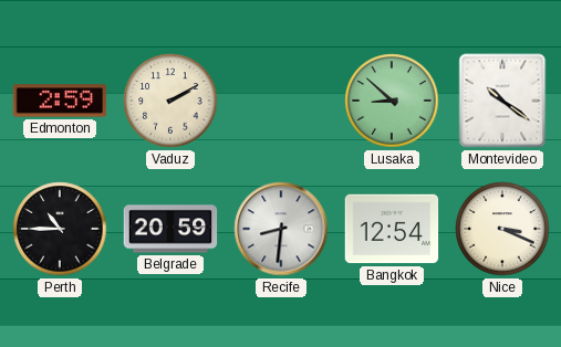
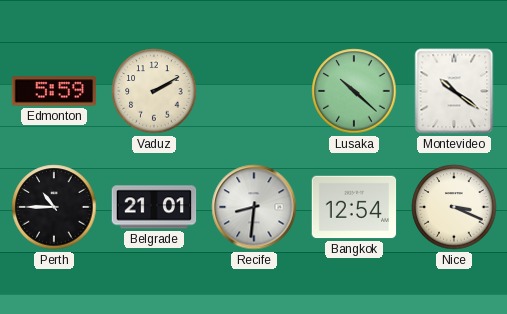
Edmonton: 2:59 -> 5:59 (54, 91)
Lusaka: 8:52 -> 10:22 (354, 91)
Belgrade: 20:59 -> 21:01 (154, 207)
